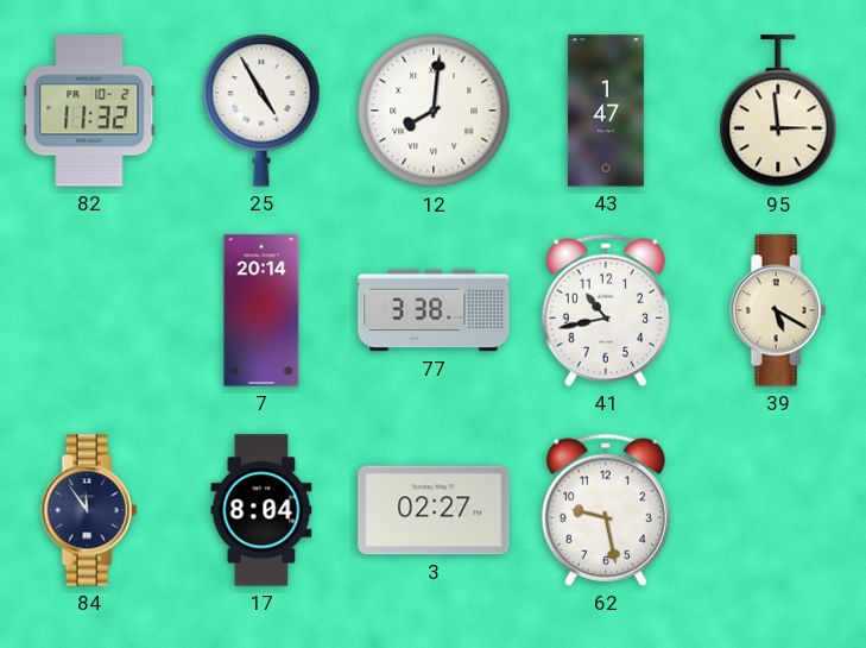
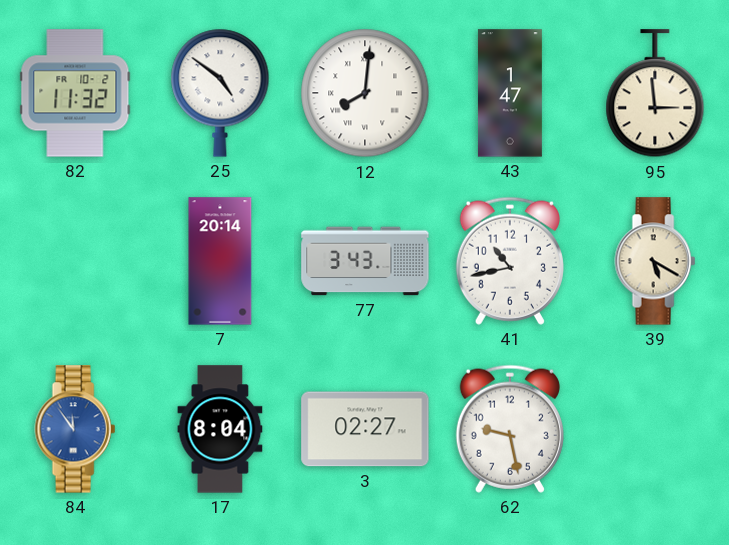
25: 4:55 -> 4:51 (220, 93)
77: 3:38 -> 3:43 (365, 261)
84 dial: navy -> blue (75, 429)
